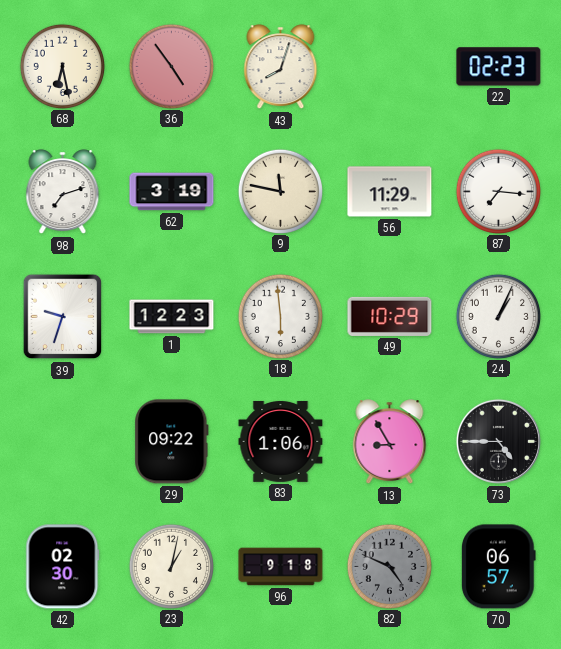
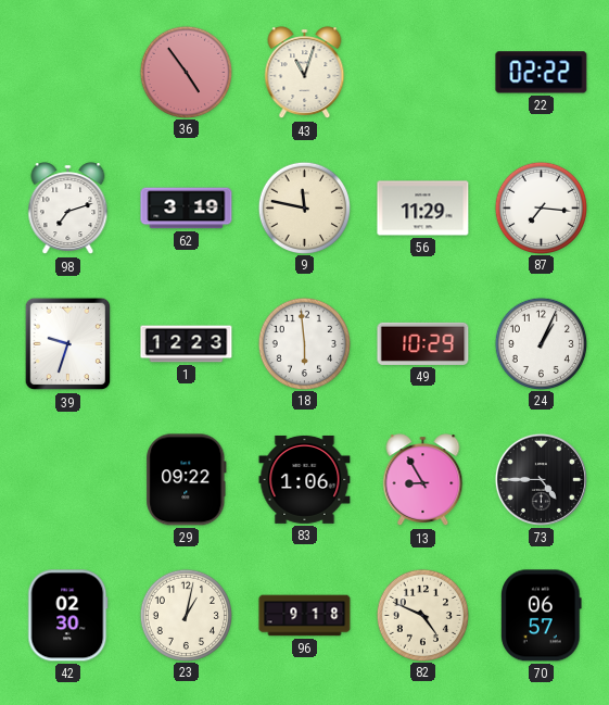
68: 6:28 -> none (62, 66)
43: 8:03 -> 11:03 (305, 73)
22: 02:23 -> 02:22 (542, 73)
82 dial: grey -> cream (422, 615)
